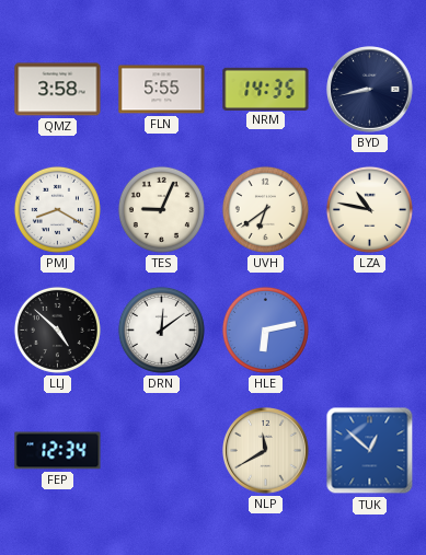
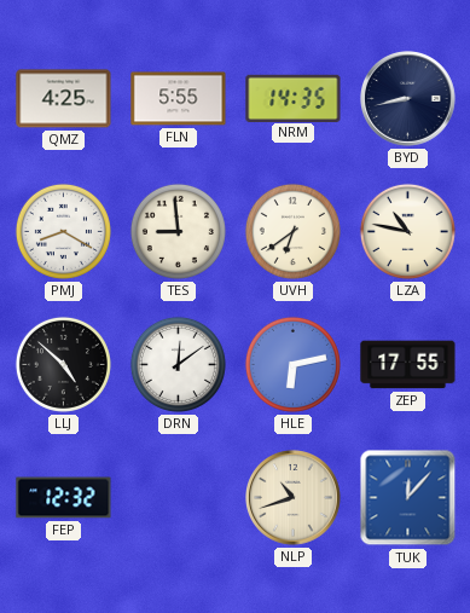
QMZ: 3:58 -> 4:25 (64, 99)
TES: 9:04 -> 8:59 (178, 231)
ZEP: none -> 17:55 (408, 365)
FEP: 12:34 -> 12:32 (64, 498)
NLP: 11:40 -> 10:42 (294, 498)
TUK: 12:52 -> 12:07 (408, 498)
